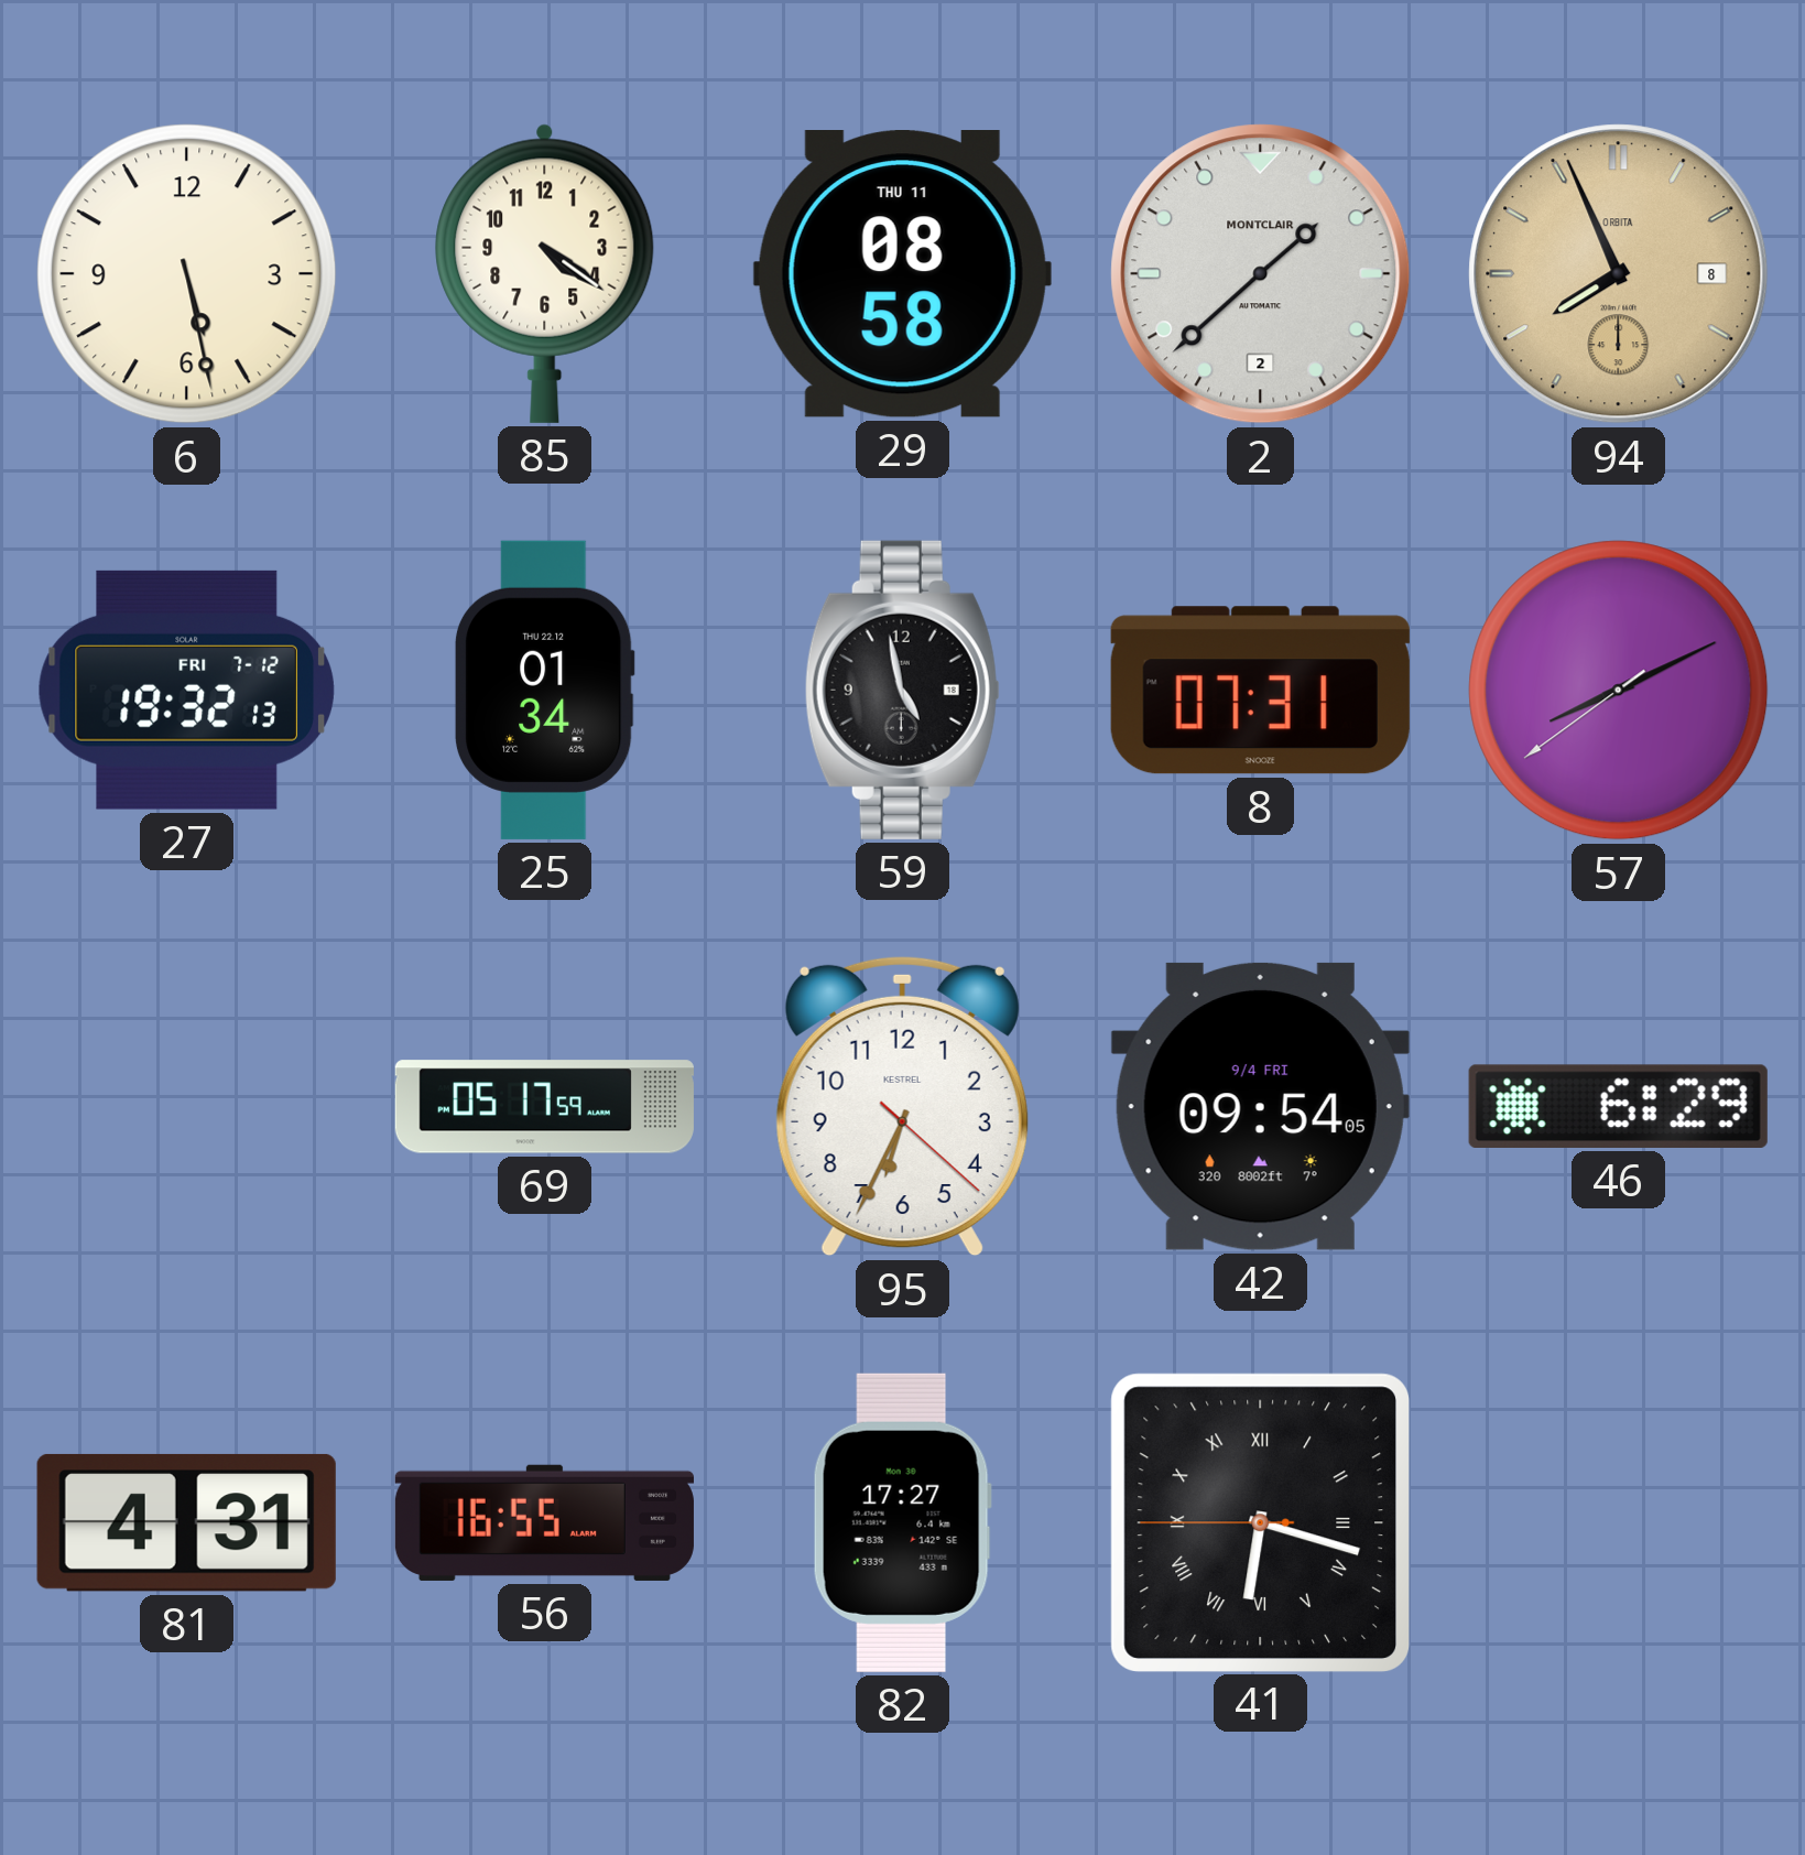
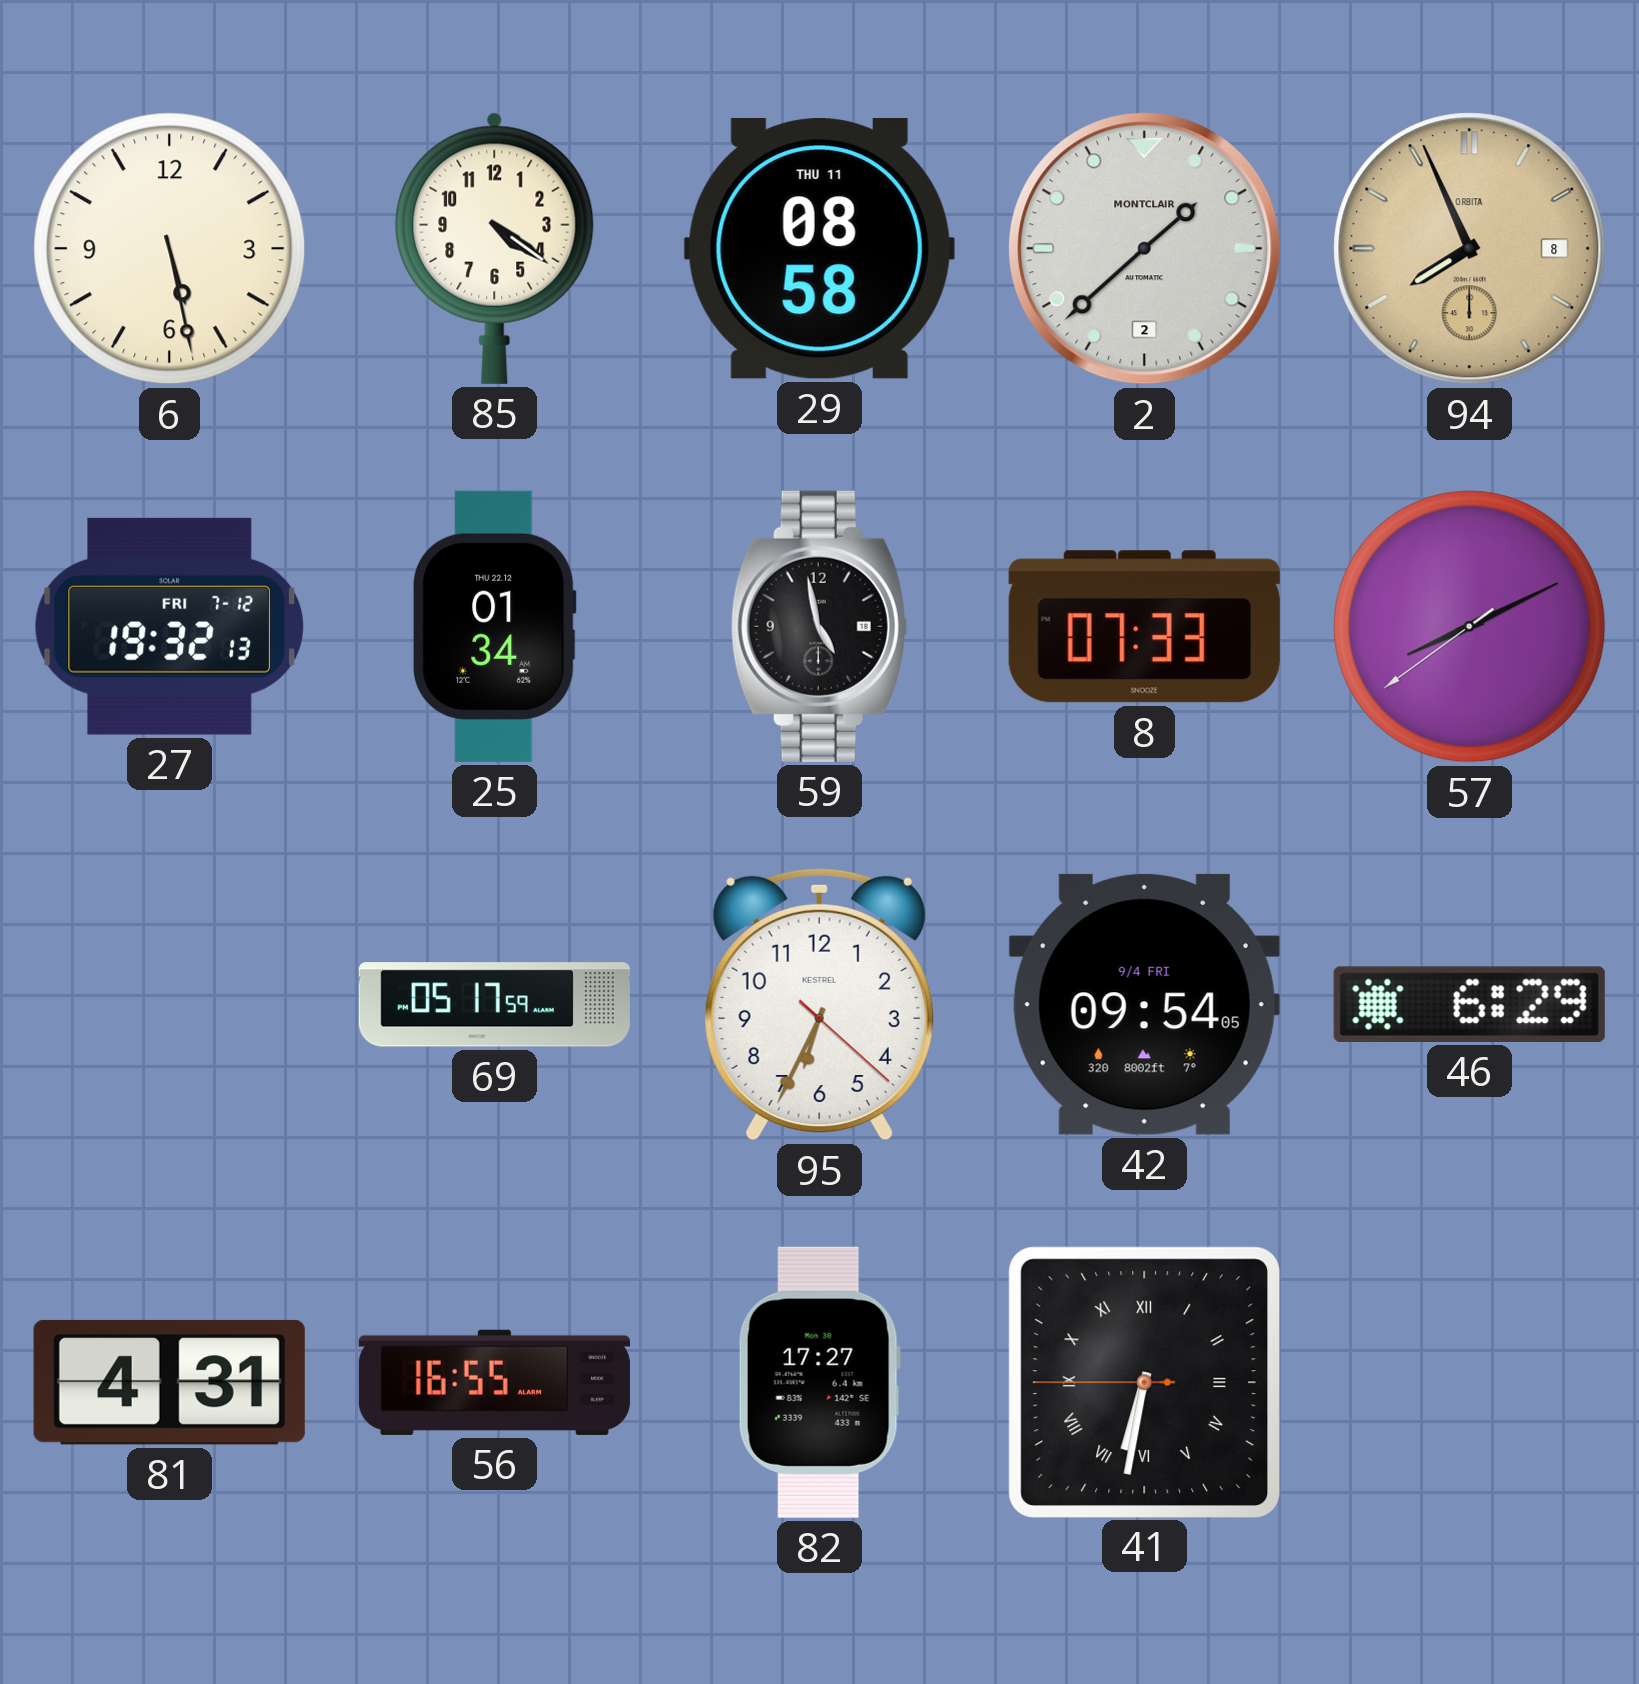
8: 07:31 -> 07:33 (1144, 627)
41: 6:17 -> 6:31 (1144, 1382)
